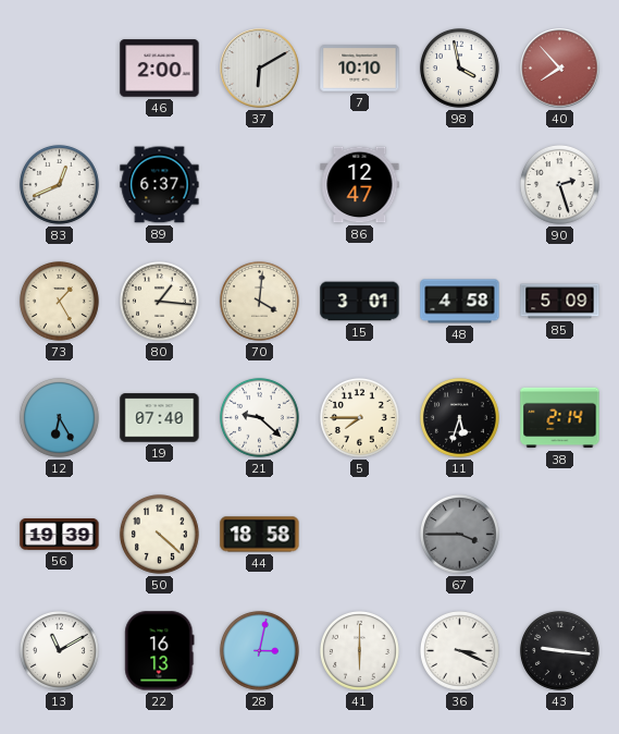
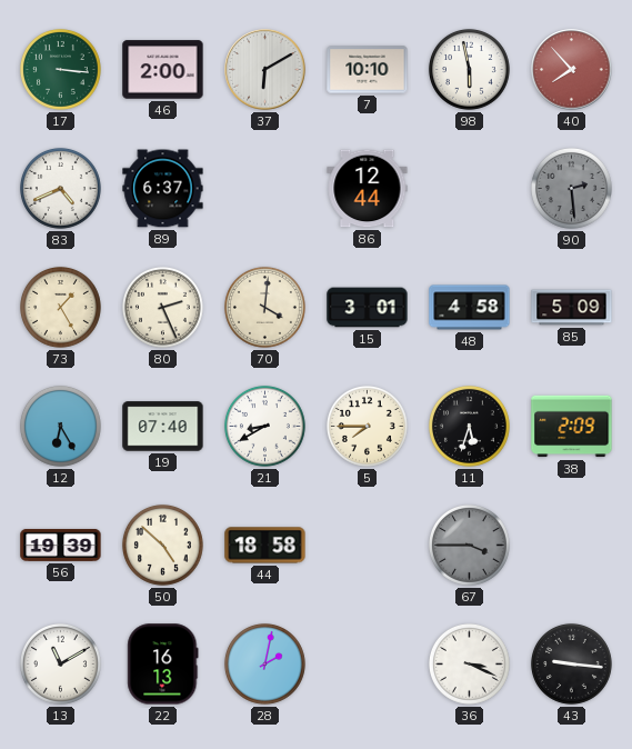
17: none -> 3:16 (60, 69)
98: 3:58 -> 5:58 (469, 69)
83: 12:41 -> 4:41 (60, 188)
86: 12:47 -> 12:44 (368, 189)
90: 2:27 -> 2:29 (571, 188)
90 dial: white -> grey (571, 188)
80: 1:16 -> 2:26 (162, 307)
21: 9:22 -> 8:40 (264, 426)
38: 2:14 -> 2:09 (572, 427)
50: 4:22 -> 4:52 (162, 545)
28: 3:02 -> 2:02 (264, 663)
41: 6:00 -> none (359, 650)
